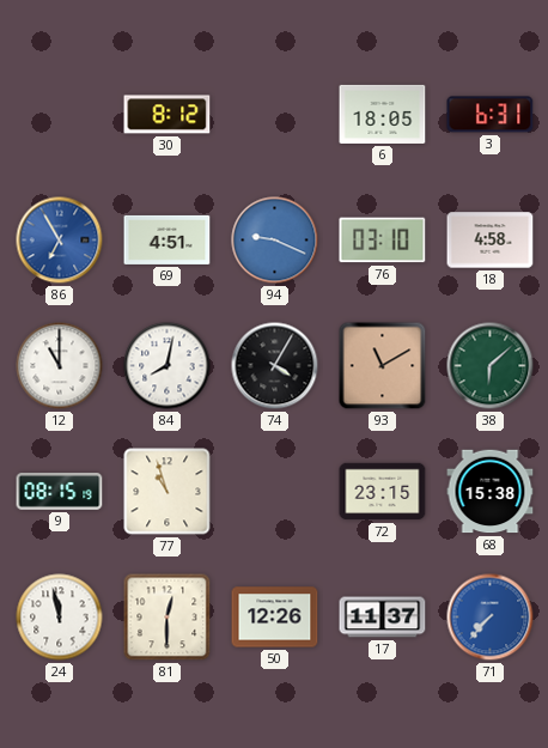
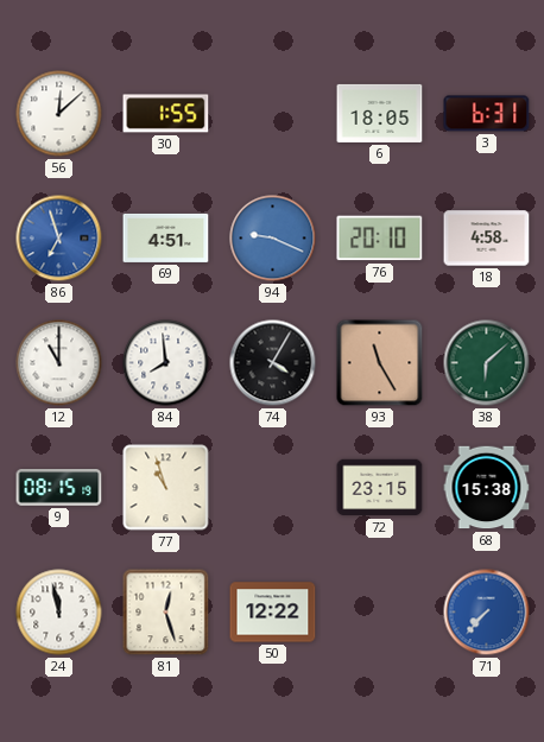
56: none -> 12:08 (59, 114)
30: 8:12 -> 1:55 (166, 114)
86: 6:55 -> 6:57 (59, 239)
76: 03:10 -> 20:10 (380, 239)
84: 8:02 -> 7:59 (166, 363)
93: 11:10 -> 11:25 (380, 363)
81: 12:30 -> 12:27 (166, 613)
50: 12:26 -> 12:22 (273, 613)
17: 11:37 -> none (383, 618)
